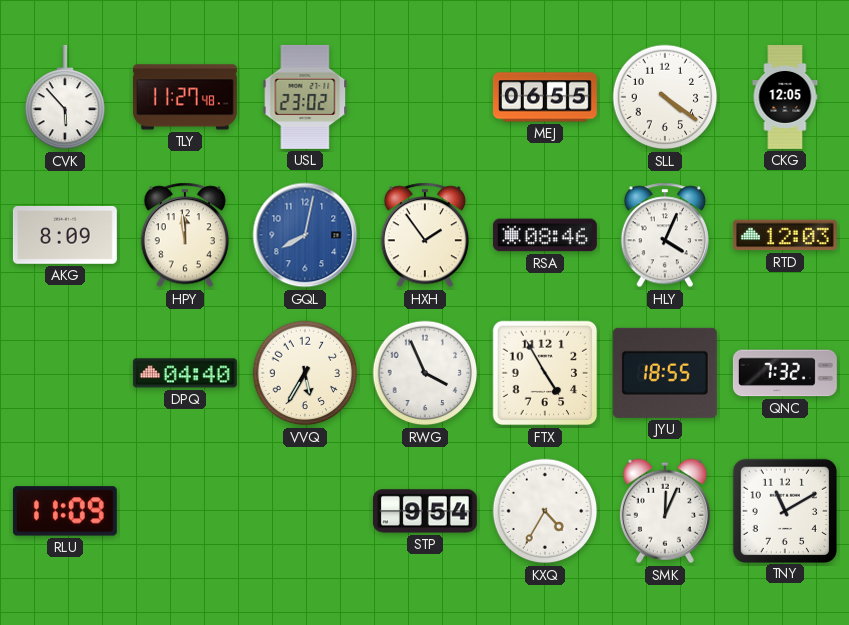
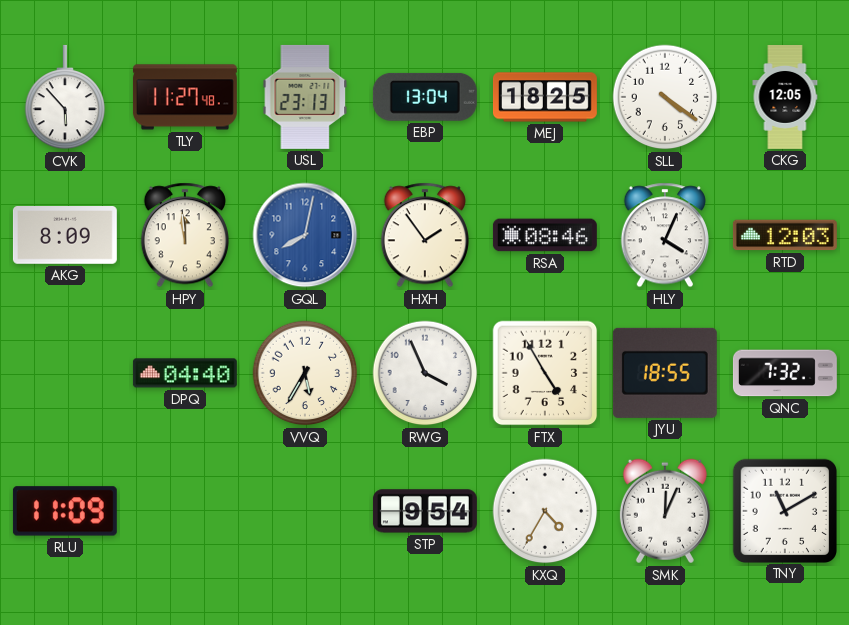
USL: 23:02 -> 23:13 (305, 97)
EBP: none -> 13:04 (425, 97)
MEJ: 06:55 -> 18:25 (545, 97)
